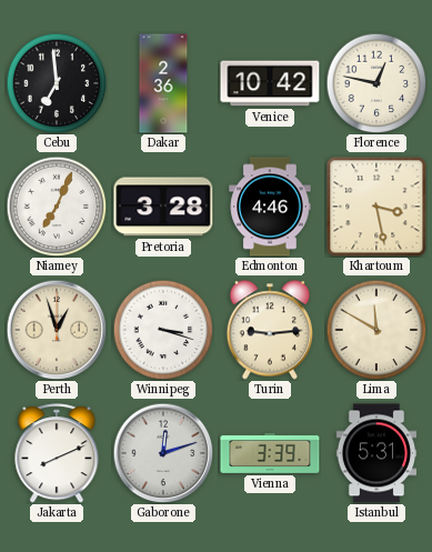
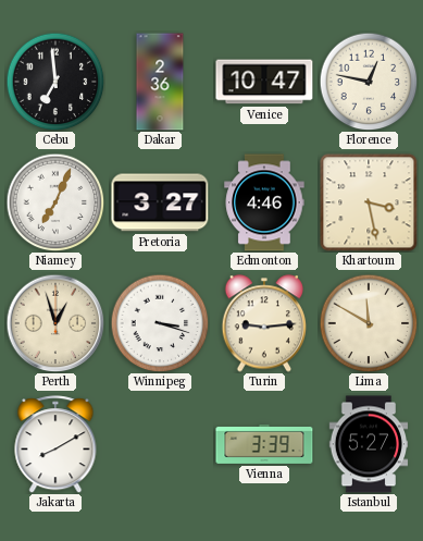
Venice: 10:42 -> 10:47 (264, 82)
Pretoria: 3:28 -> 3:27 (160, 202)
Jakarta: 8:11 -> 8:10 (55, 444)
Gaborone: 12:12 -> none (163, 453)
Istanbul: 5:31 -> 5:27 (369, 444)
